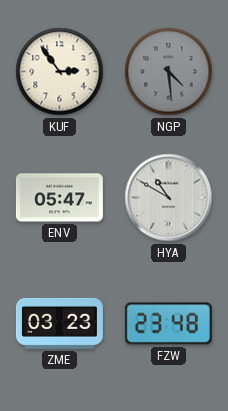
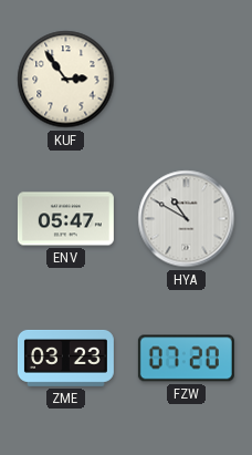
NGP: 4:29 -> none (169, 72)
FZW: 23:48 -> 07:20 (186, 359)
